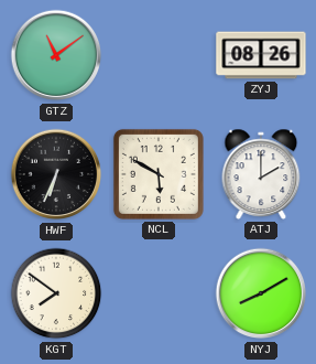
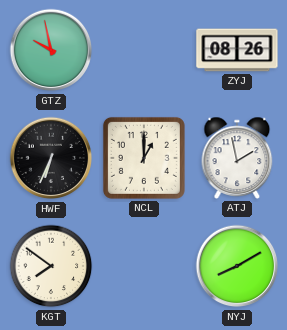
GTZ: 11:09 -> 9:58 (51, 50)
NCL: 5:50 -> 1:00 (144, 158)
ATJ: 2:00 -> 1:58 (237, 158)
